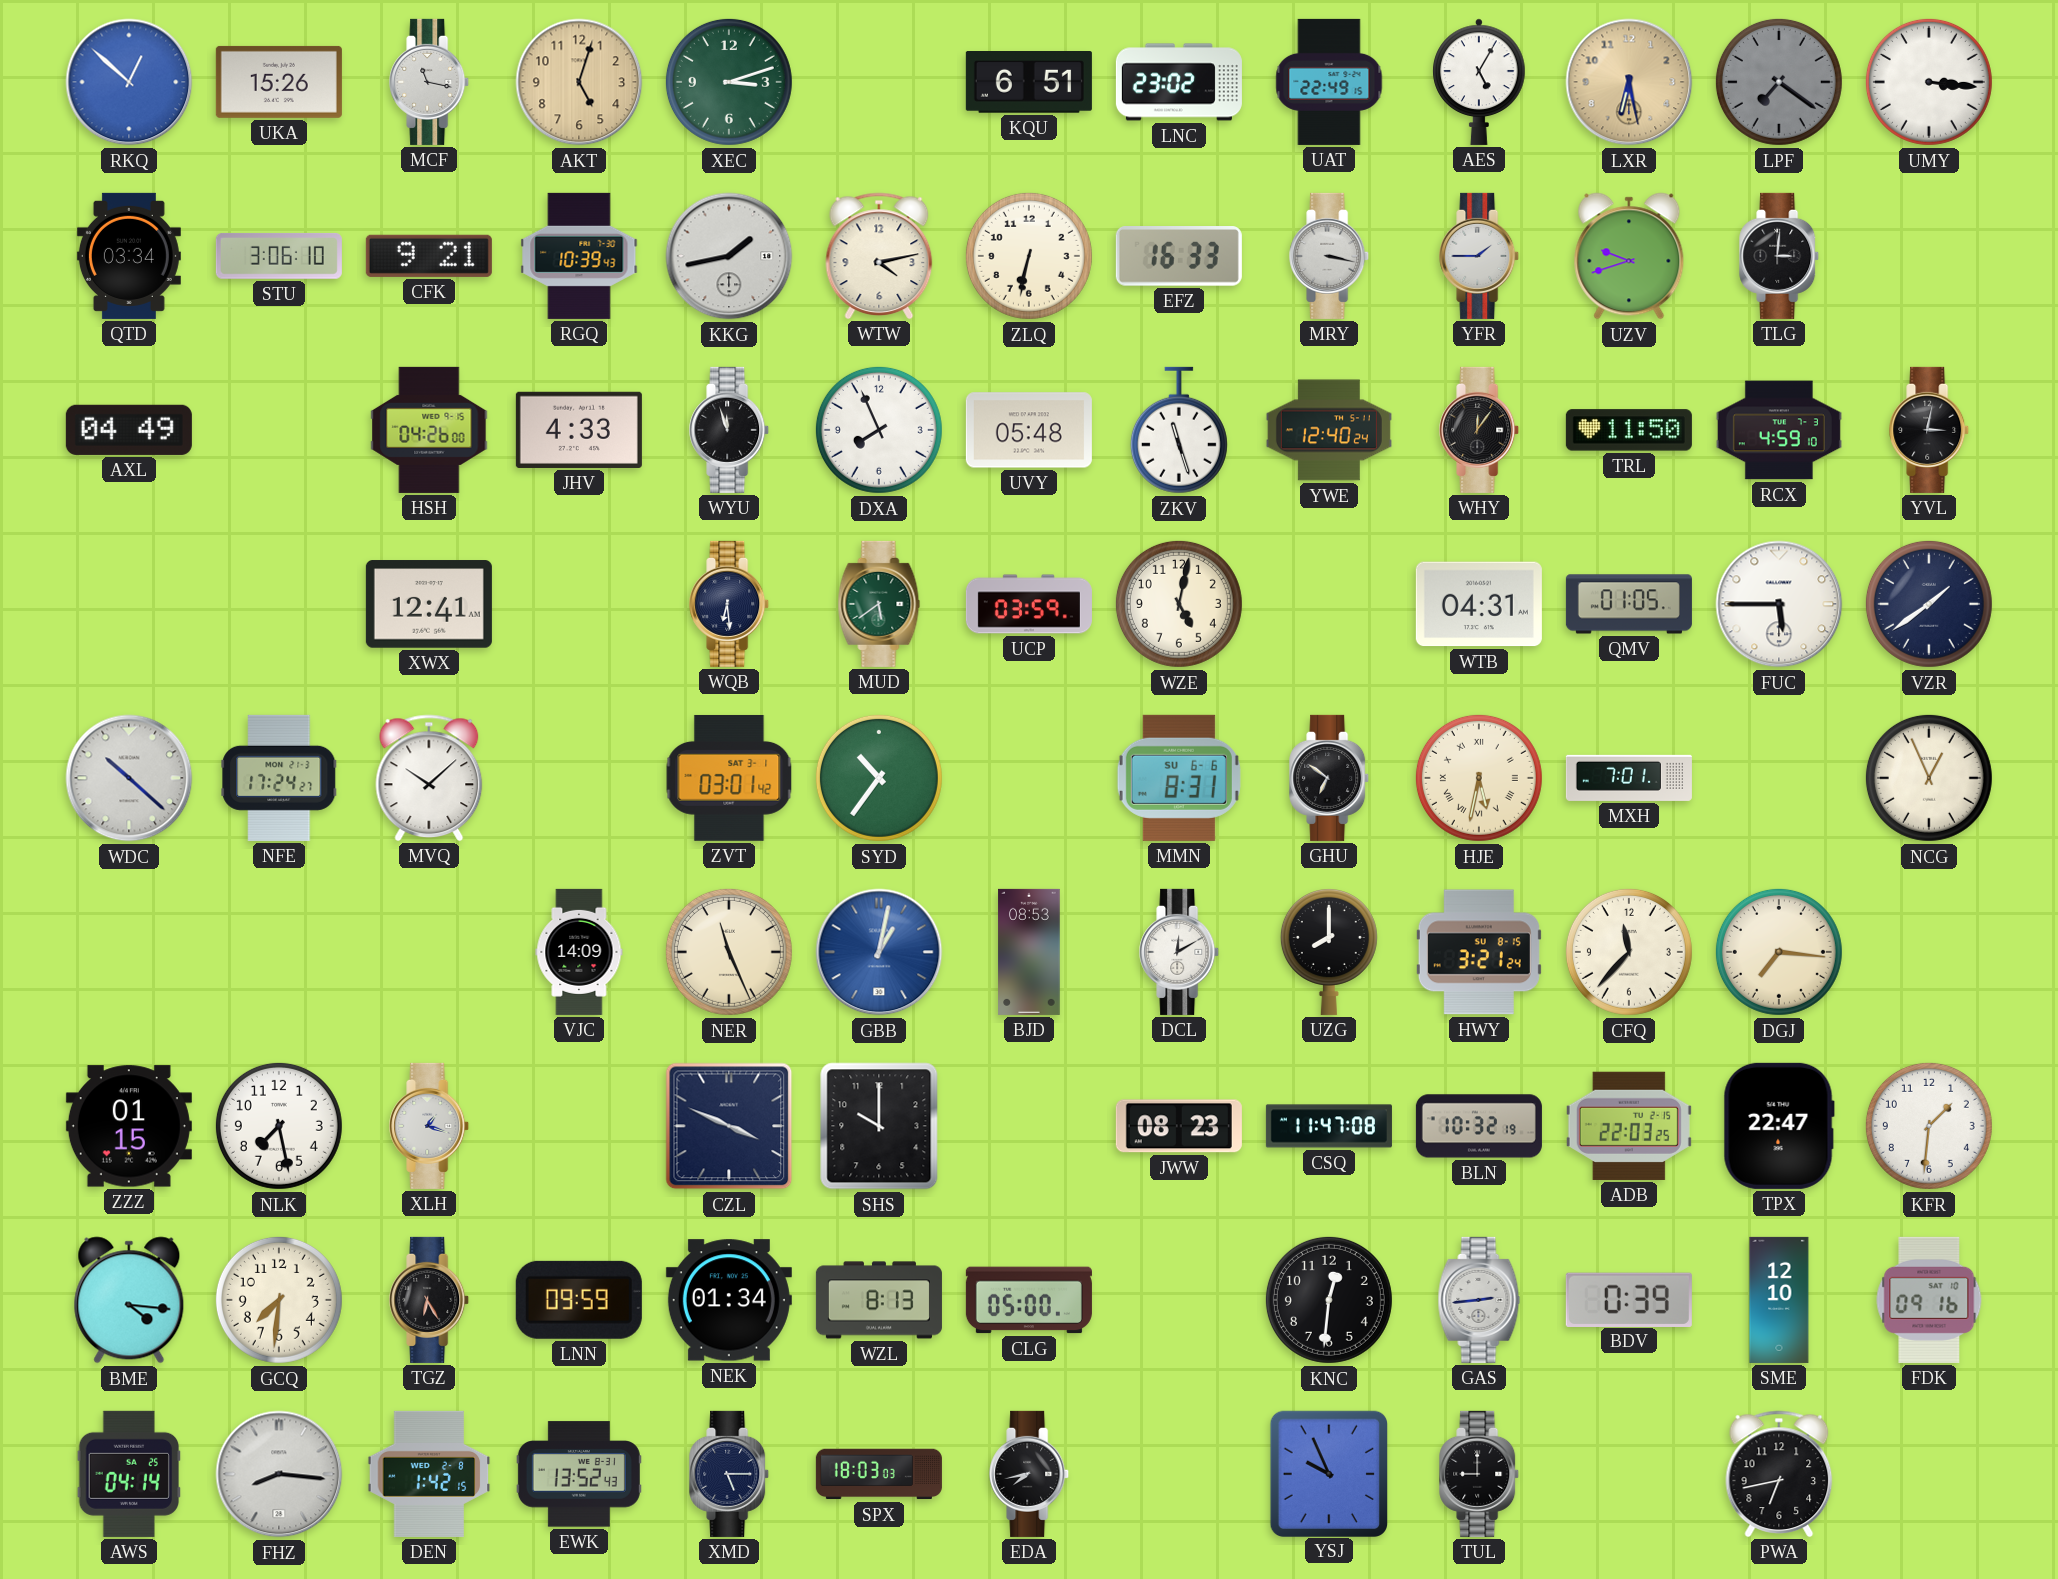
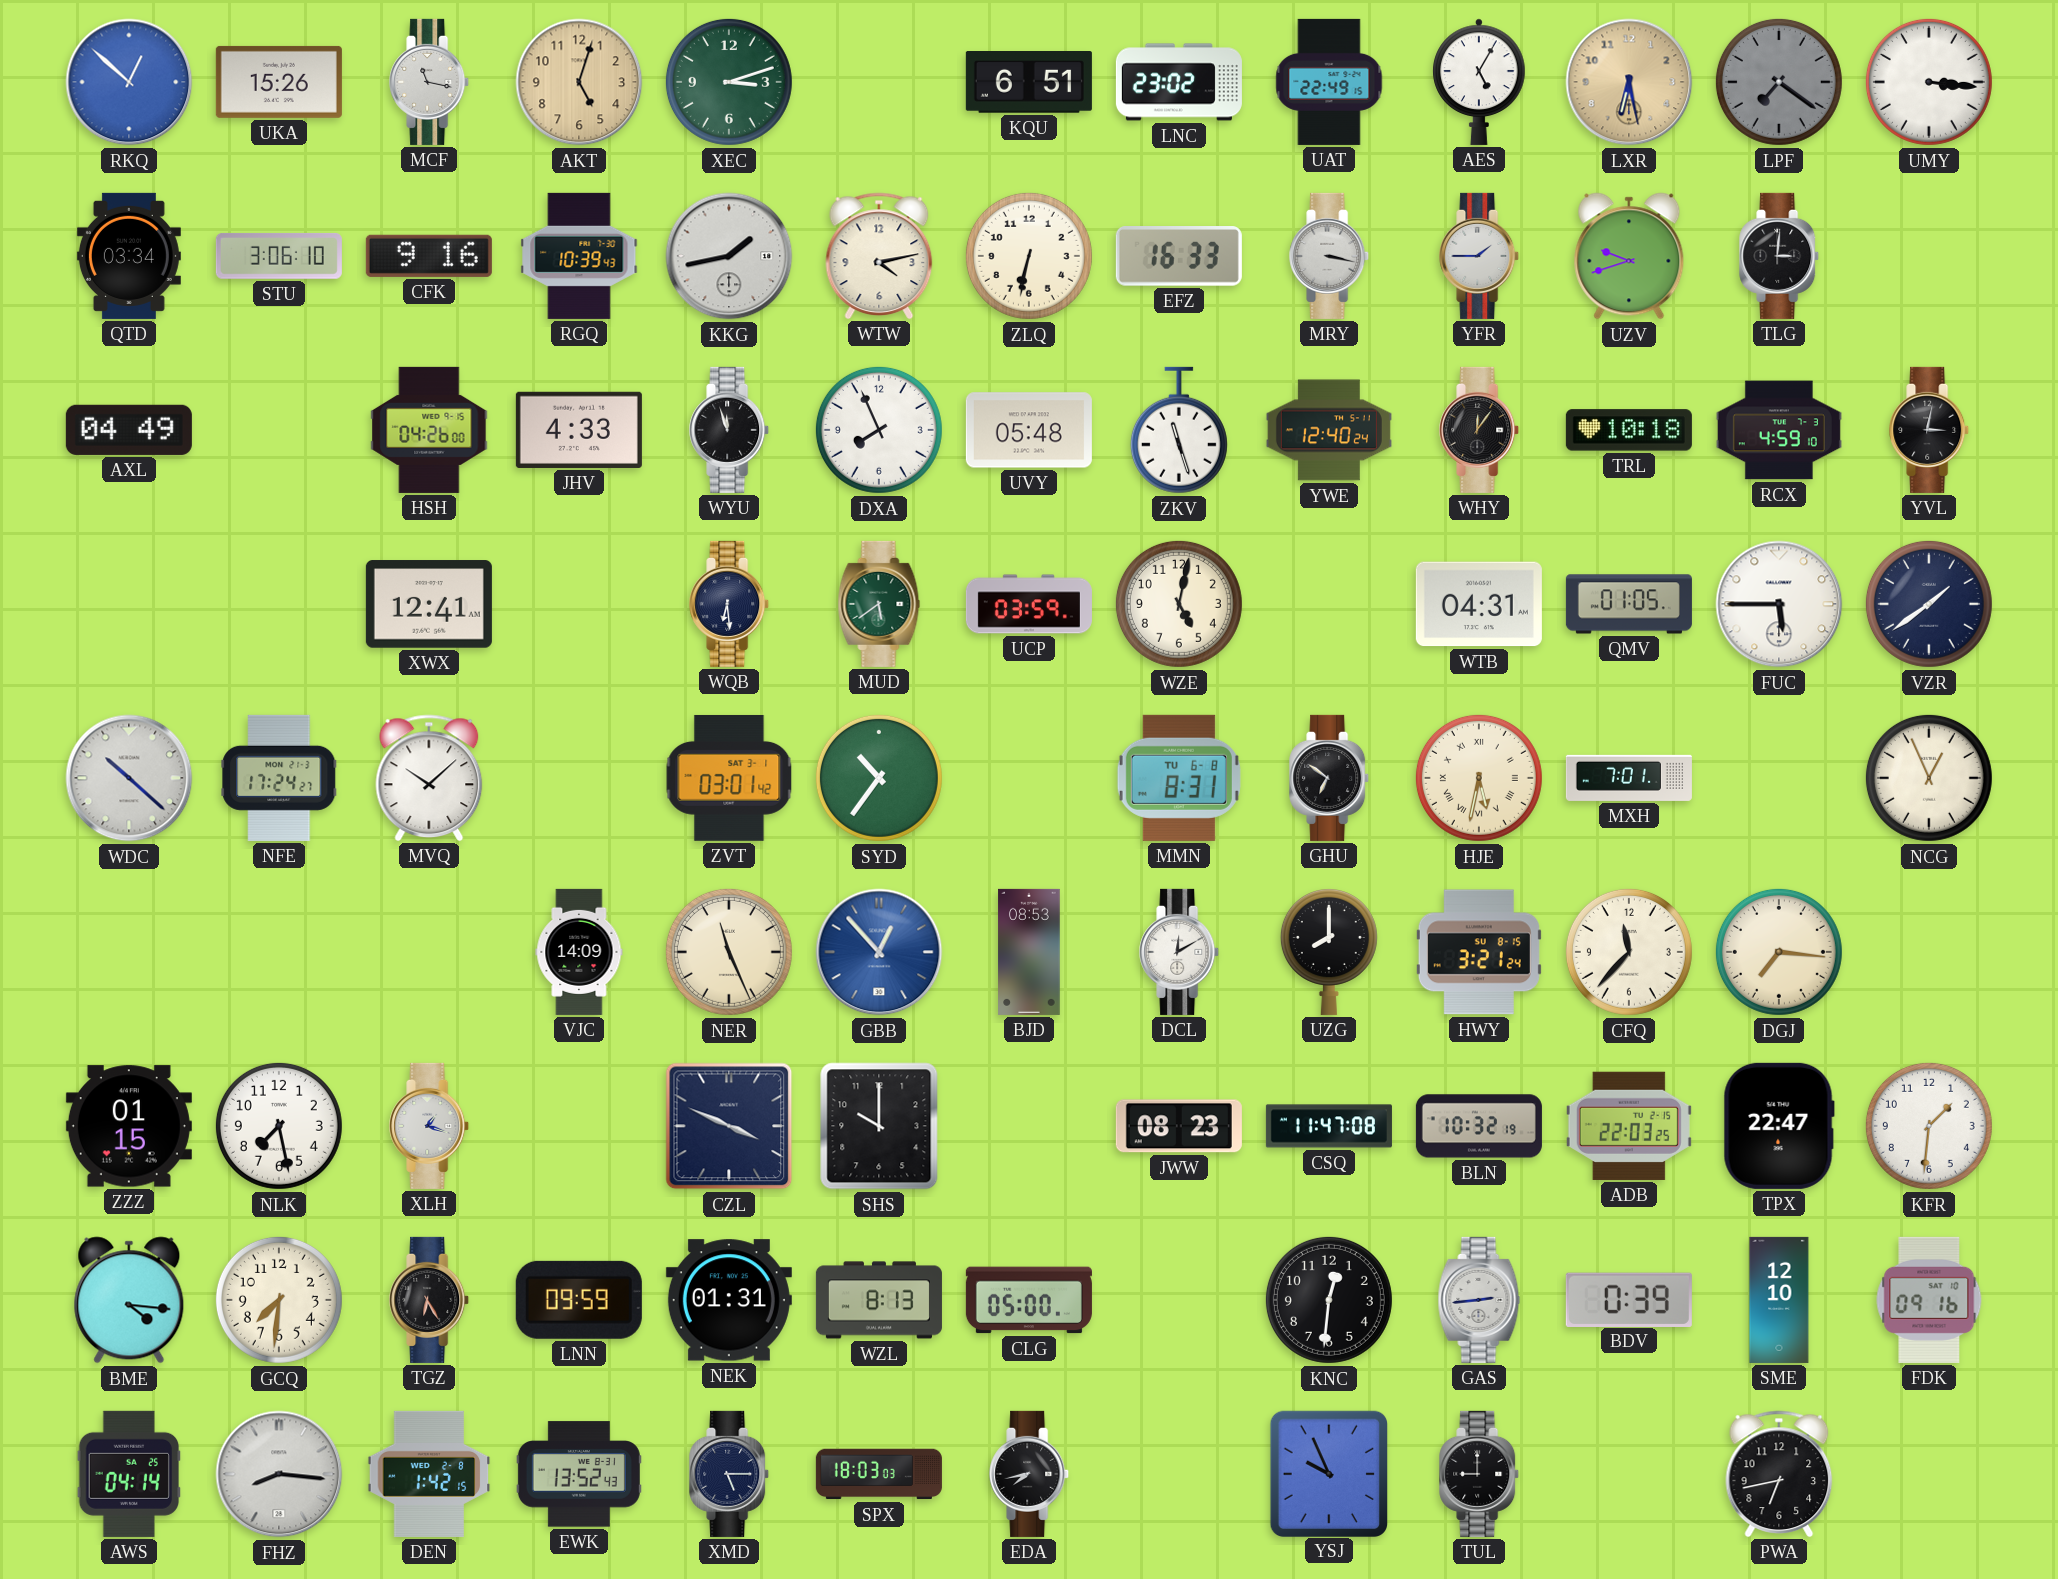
CFK: 9:21 -> 9:16 (429, 256)
TRL: 11:50 -> 10:18 (1629, 430)
MMN date: SU 6-6 -> TU 6-8 (1179, 778)
GBB: 1:02 -> 12:53 (879, 952)
NEK: 01:34 -> 01:31 (729, 1300)
